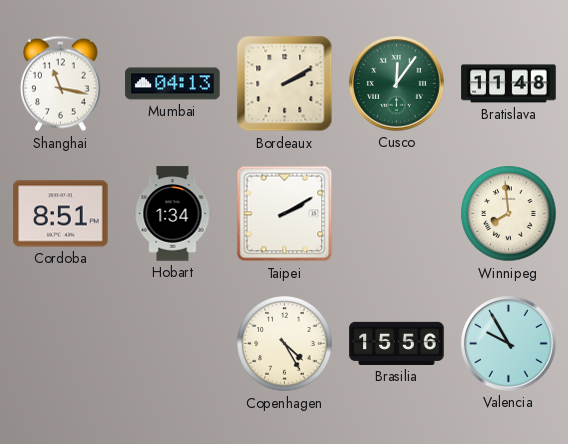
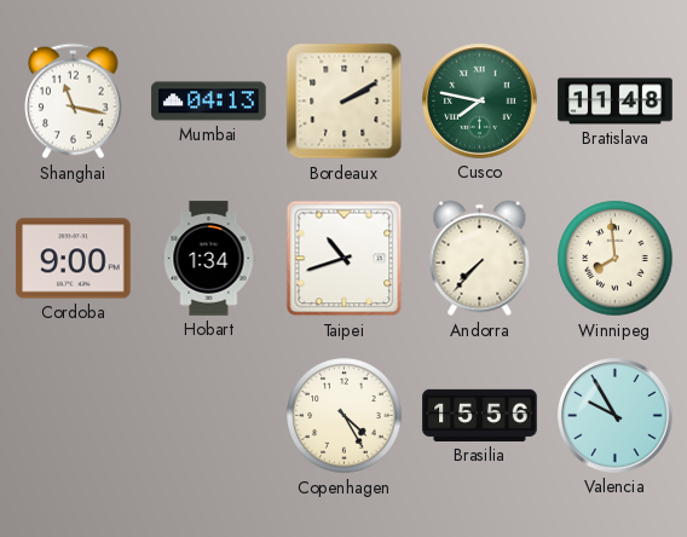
Cusco: 12:06 -> 7:47 (480, 102)
Cordoba: 8:51 -> 9:00 (74, 259)
Taipei: 2:10 -> 10:42 (345, 259)
Andorra: none -> 7:37 (480, 259)
